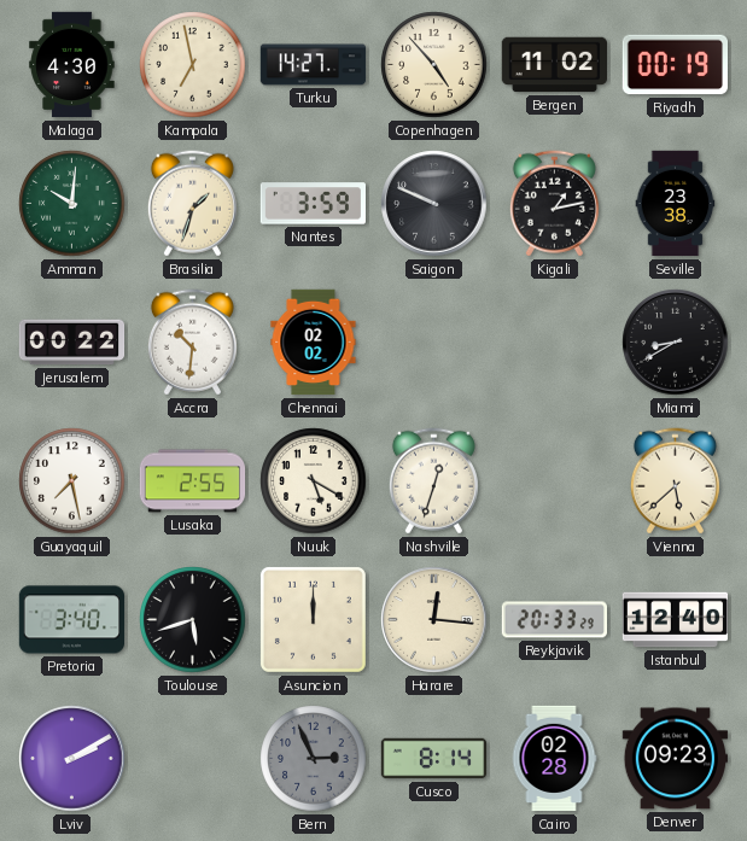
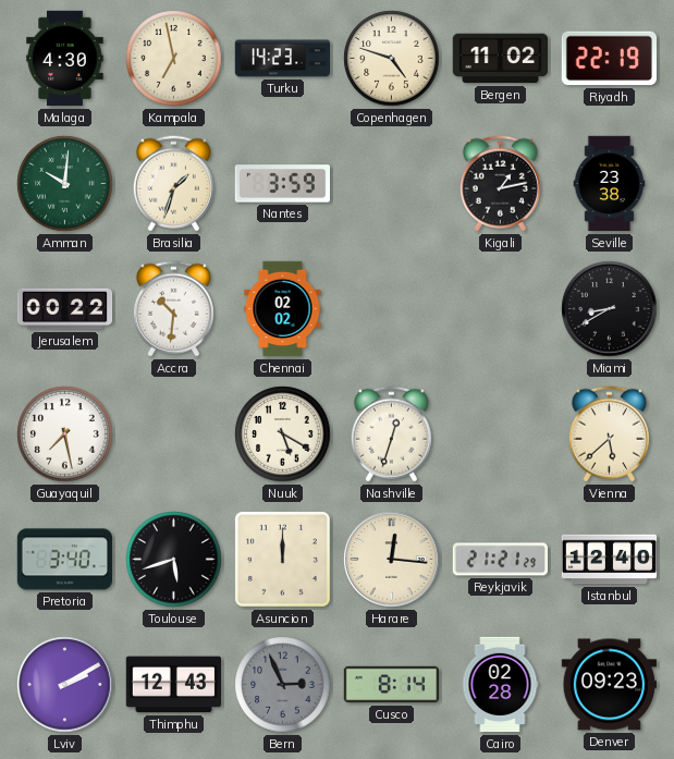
Turku: 14:27 -> 14:23 (283, 59)
Copenhagen: 4:53 -> 4:48 (392, 59)
Riyadh: 00:19 -> 22:19 (609, 59)
Saigon: 9:49 -> none (434, 204)
Lusaka: 2:55 -> none (193, 481)
Reykjavik: 20:33 -> 21:21 (500, 560)
Thimphu: none -> 12:43 (173, 685)
